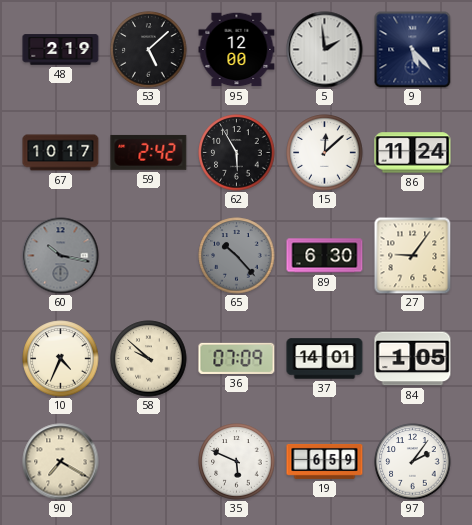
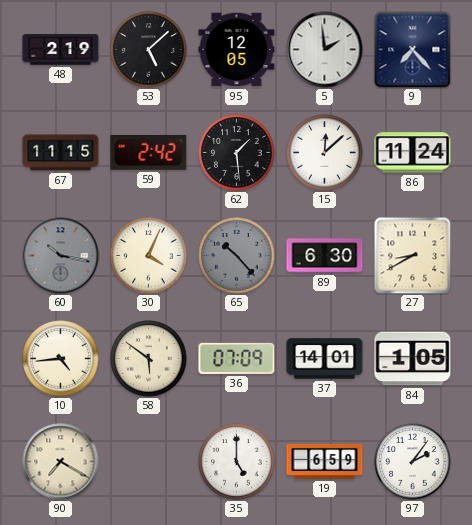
95: 12:00 -> 12:05 (237, 50)
9: 5:23 -> 7:23 (413, 50)
67: 10:17 -> 11:15 (61, 153)
62: 5:55 -> 1:29 (237, 153)
30: none -> 4:04 (149, 256)
27: 9:06 -> 8:40 (412, 255)
10: 4:34 -> 4:44 (61, 359)
58: 9:52 -> 5:51 (149, 359)
35: 5:49 -> 5:00 (237, 462)
